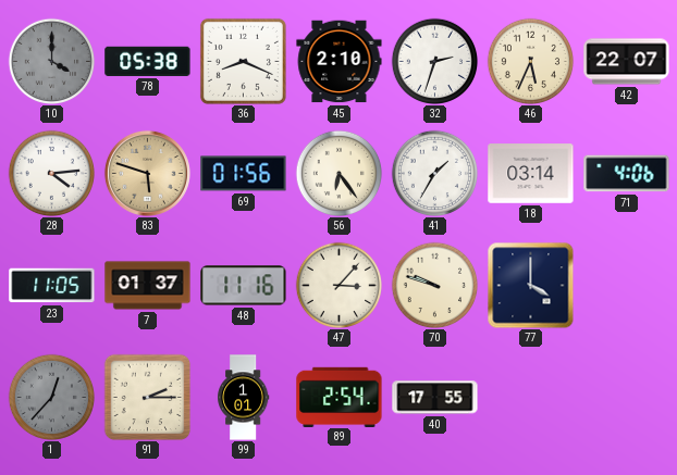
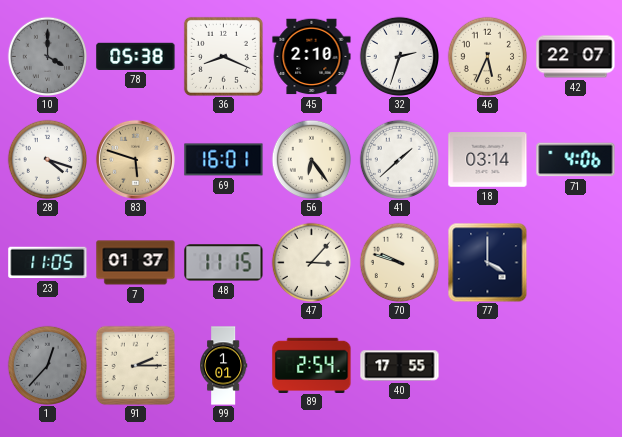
28: 4:14 -> 4:18 (47, 159)
69: 01:56 -> 16:01 (224, 160)
41: 1:35 -> 1:38 (399, 159)
48: 11:16 -> 11:15 (224, 263)
